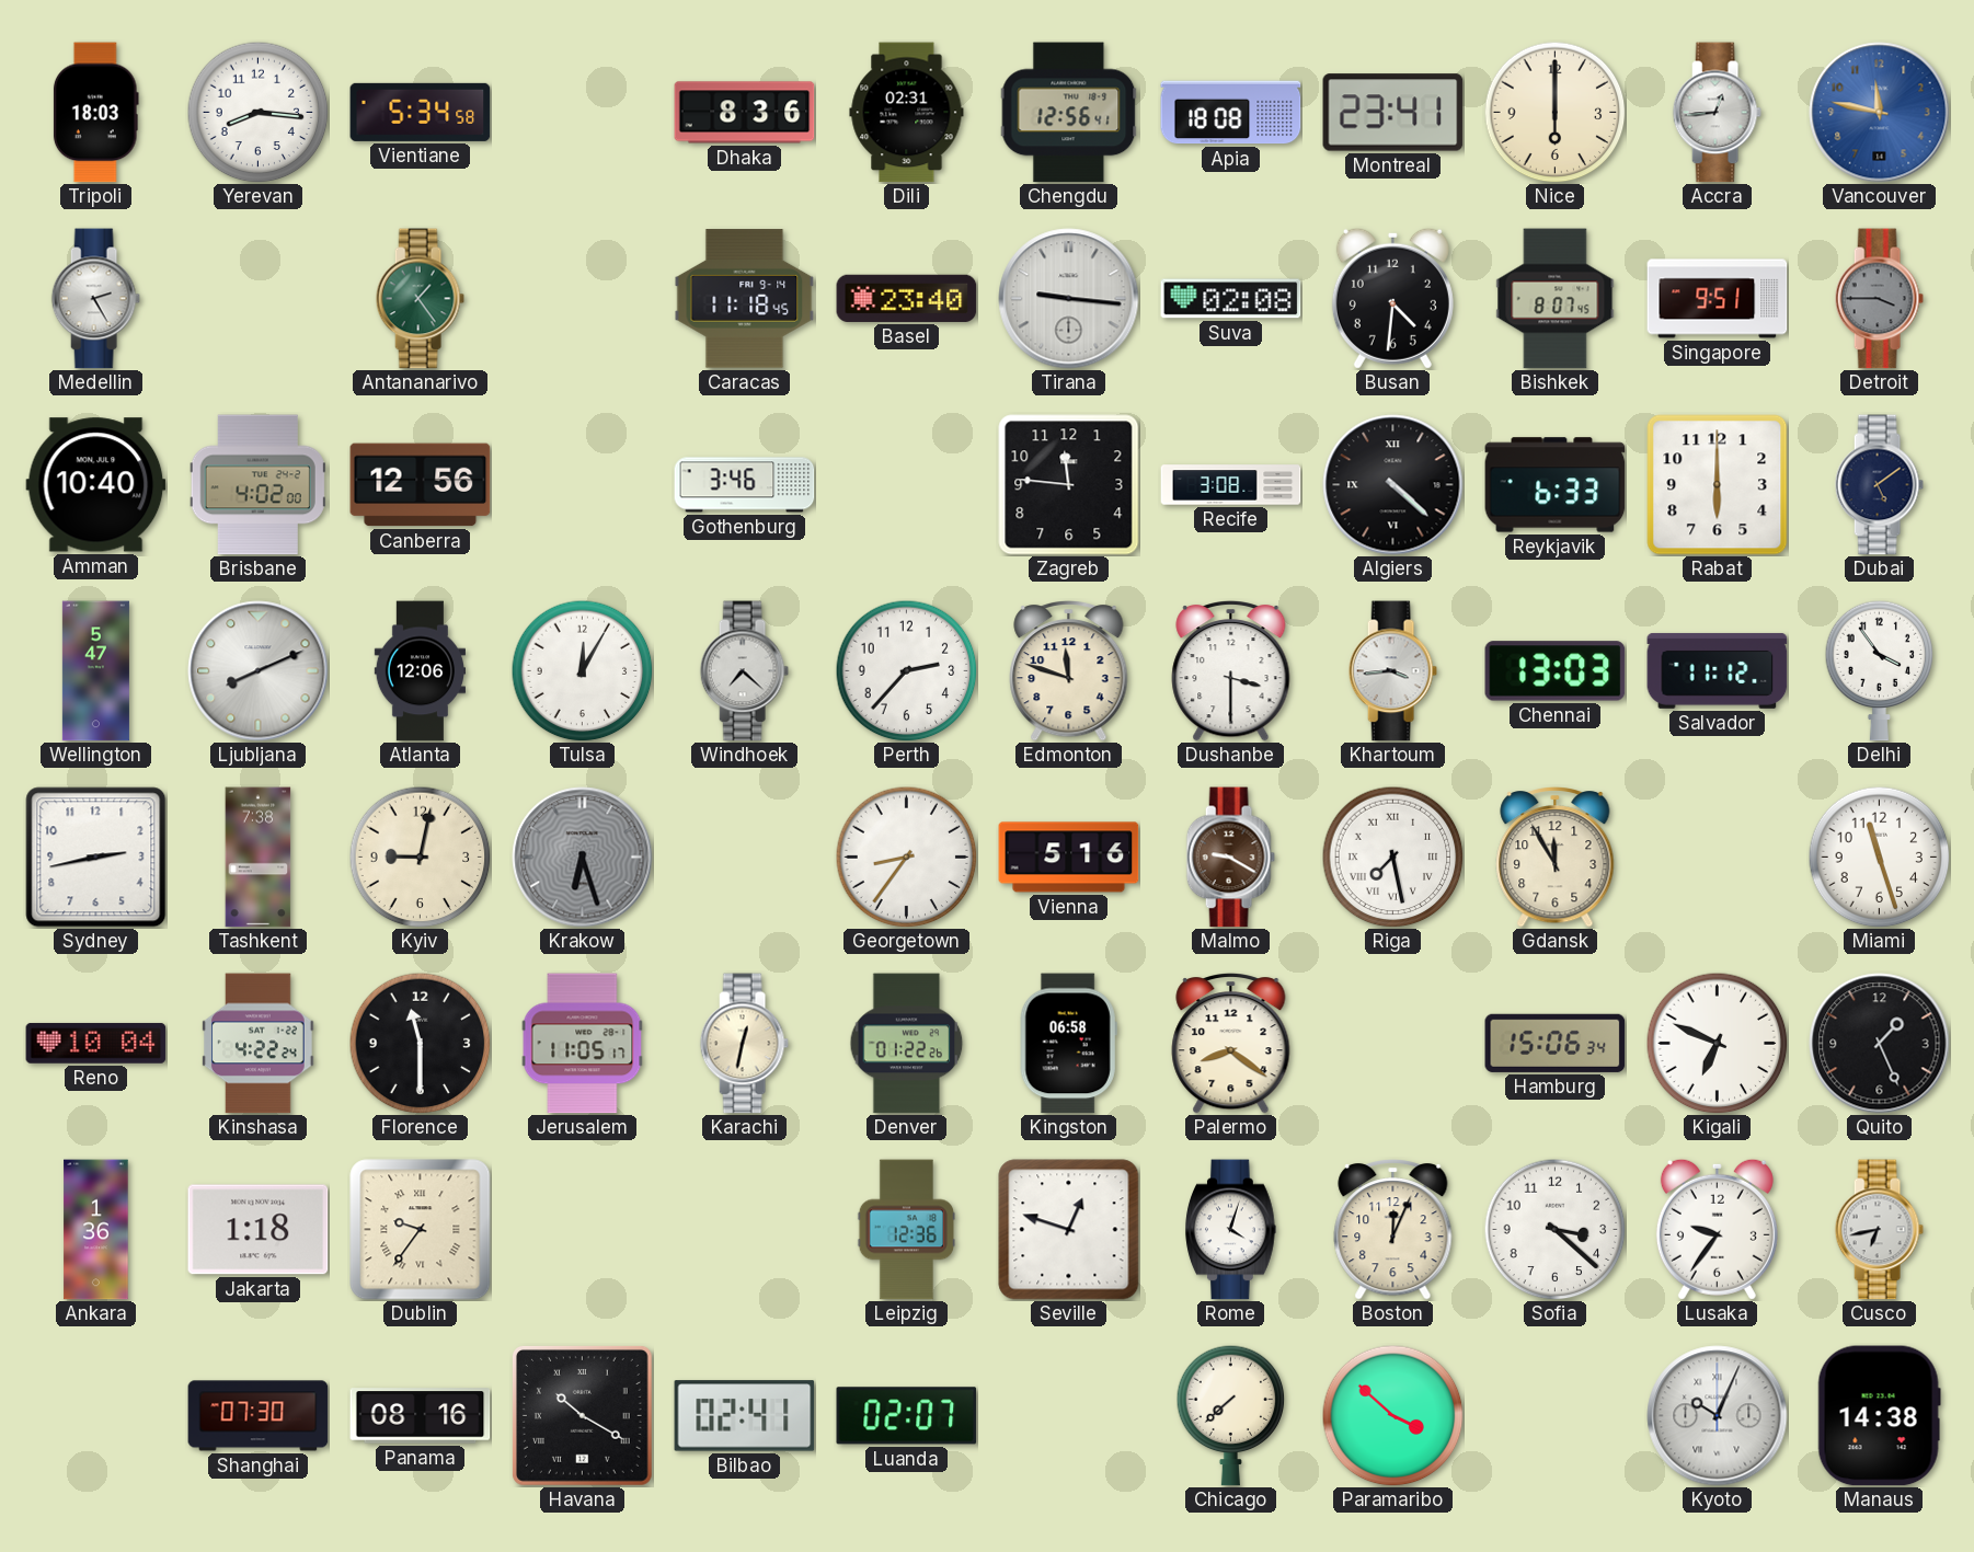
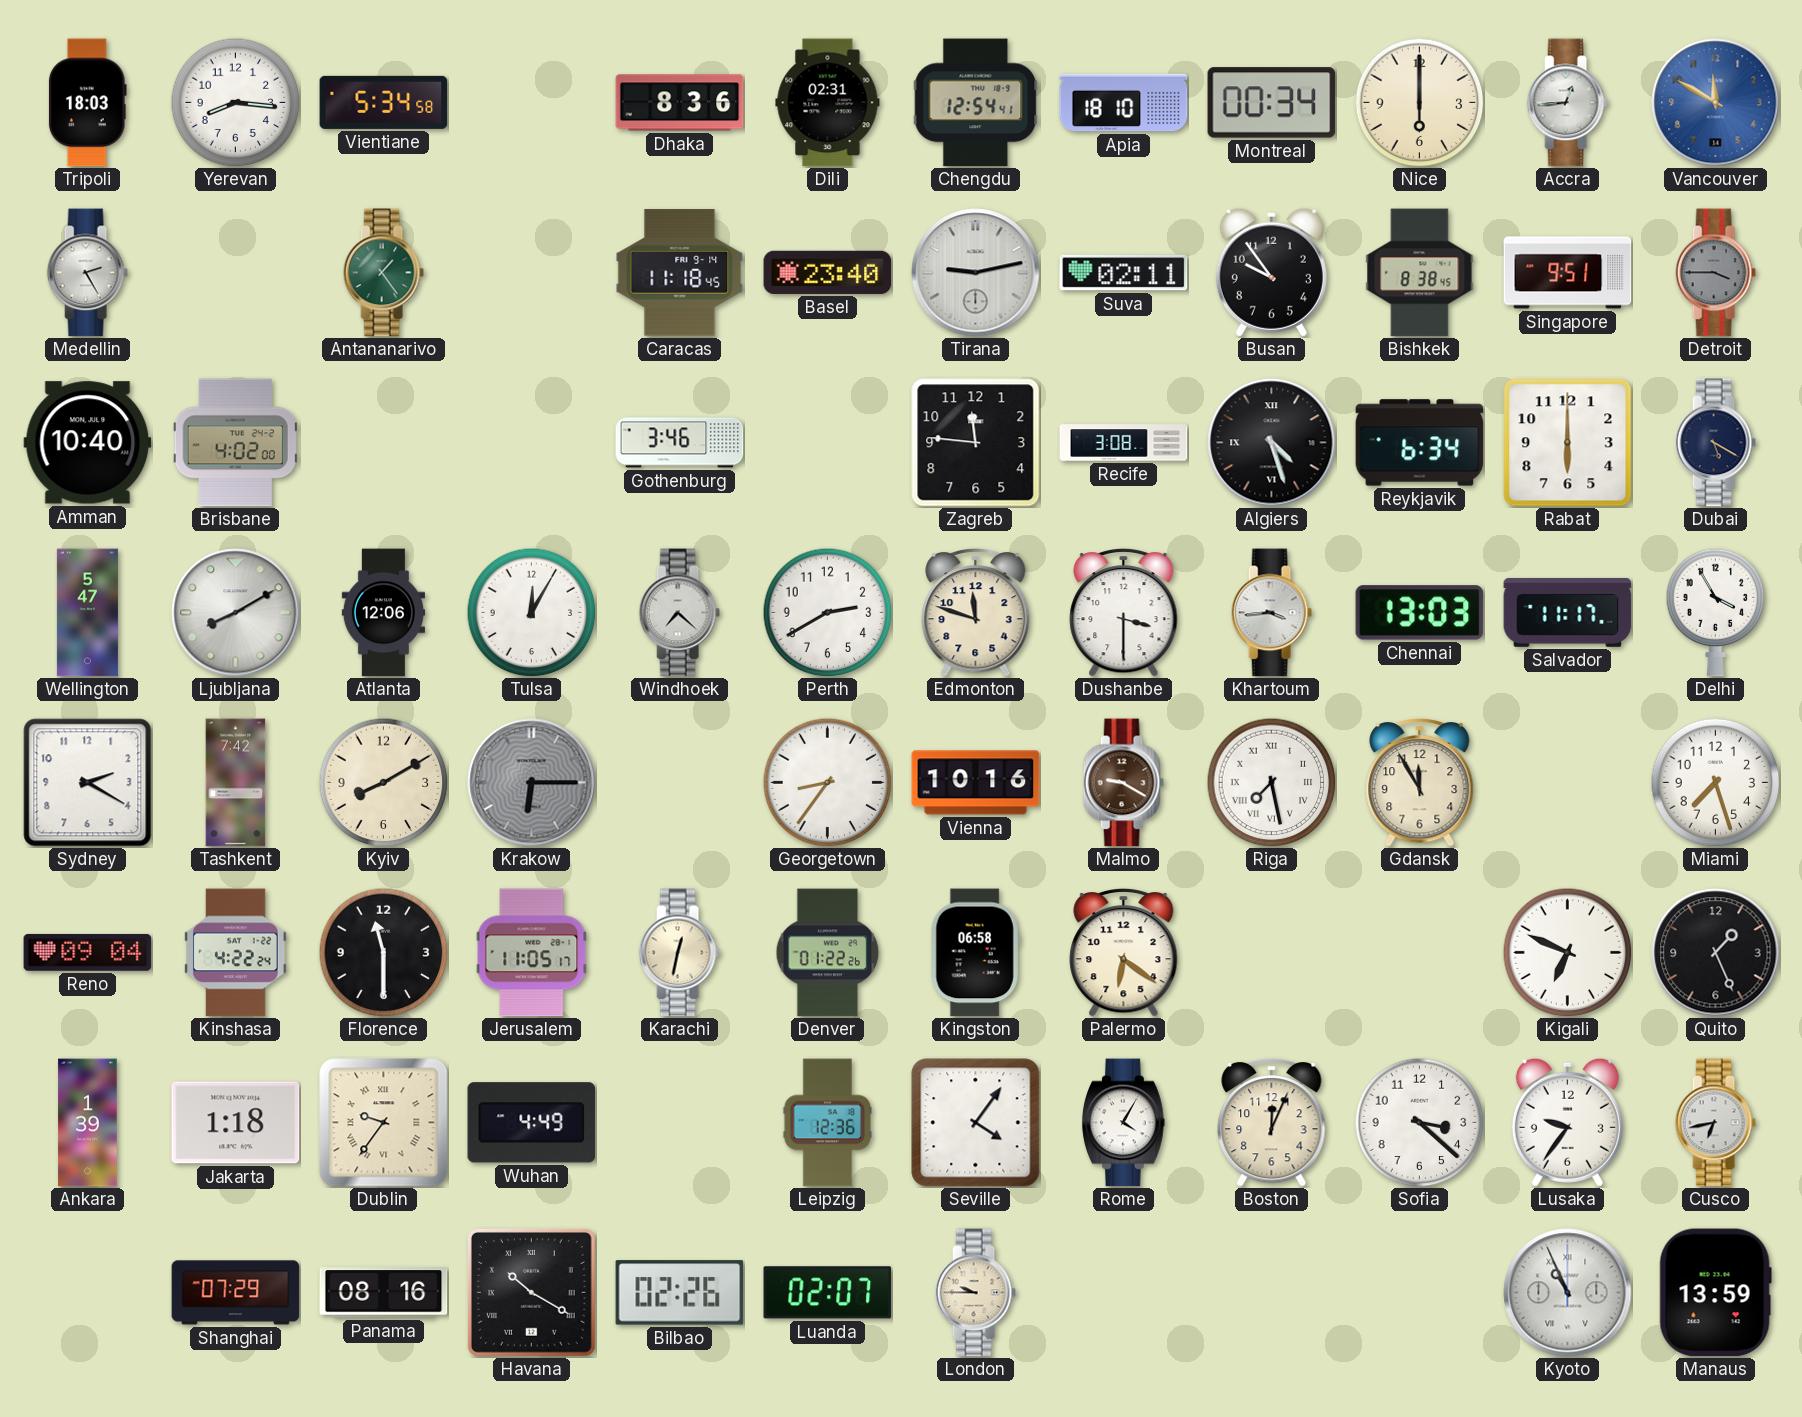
Chengdu: 12:56 -> 12:54 (976, 103)
Apia: 18:08 -> 18:10 (1124, 103)
Montreal: 23:41 -> 00:34 (1272, 103)
Vancouver: 11:47 -> 11:50 (1716, 103)
Tirana: 9:16 -> 9:13 (976, 273)
Suva: 02:08 -> 02:11 (1124, 273)
Busan: 4:31 -> 9:54 (1271, 272)
Bishkek: 8:07 -> 8:38 (1420, 273)
Canberra: 12:56 -> none (421, 485)
Algiers: 4:22 -> 4:27 (1272, 443)
Reykjavik: 6:33 -> 6:34 (1420, 443)
Dubai: 5:09 -> 5:20 (1715, 443)
Ljubljana: 8:11 -> 8:10 (236, 613)
Perth: 2:37 -> 2:40 (827, 612)
Salvador: 11:12 -> 11:17 (1568, 612)
Delhi: 3:54 -> 3:55 (1716, 612)
Sydney: 2:43 -> 2:20 (88, 783)
Tashkent: 7:38 -> 7:42 (236, 783)
Kyiv: 9:02 -> 8:10 (383, 782)
Krakow: 6:27 -> 6:15 (532, 783)
Vienna: 5:16 -> 10:16 (976, 783)
Miami: 11:27 -> 7:27 (1715, 782)
Reno: 10:04 -> 09:04 (88, 953)
Palermo: 8:21 -> 6:21 (1124, 953)
Hamburg: 15:06 -> none (1556, 1043)
Ankara: 1:36 -> 1:39 (88, 1123)
Wuhan: none -> 4:49 (532, 1123)
Seville: 12:48 -> 4:06 (976, 1123)
Rome: 4:03 -> 4:05 (1124, 1123)
Shanghai: 07:30 -> 07:29 (236, 1293)
Bilbao: 02:41 -> 02:26 (680, 1293)
London: none -> 9:45 (975, 1293)
Chicago: 7:38 -> none (1231, 1415)
Paramaribo: 3:52 -> none (1392, 1415)
Kyoto: 10:04 -> 10:56 (1568, 1293)
Manaus: 14:38 -> 13:59 (1715, 1293)
